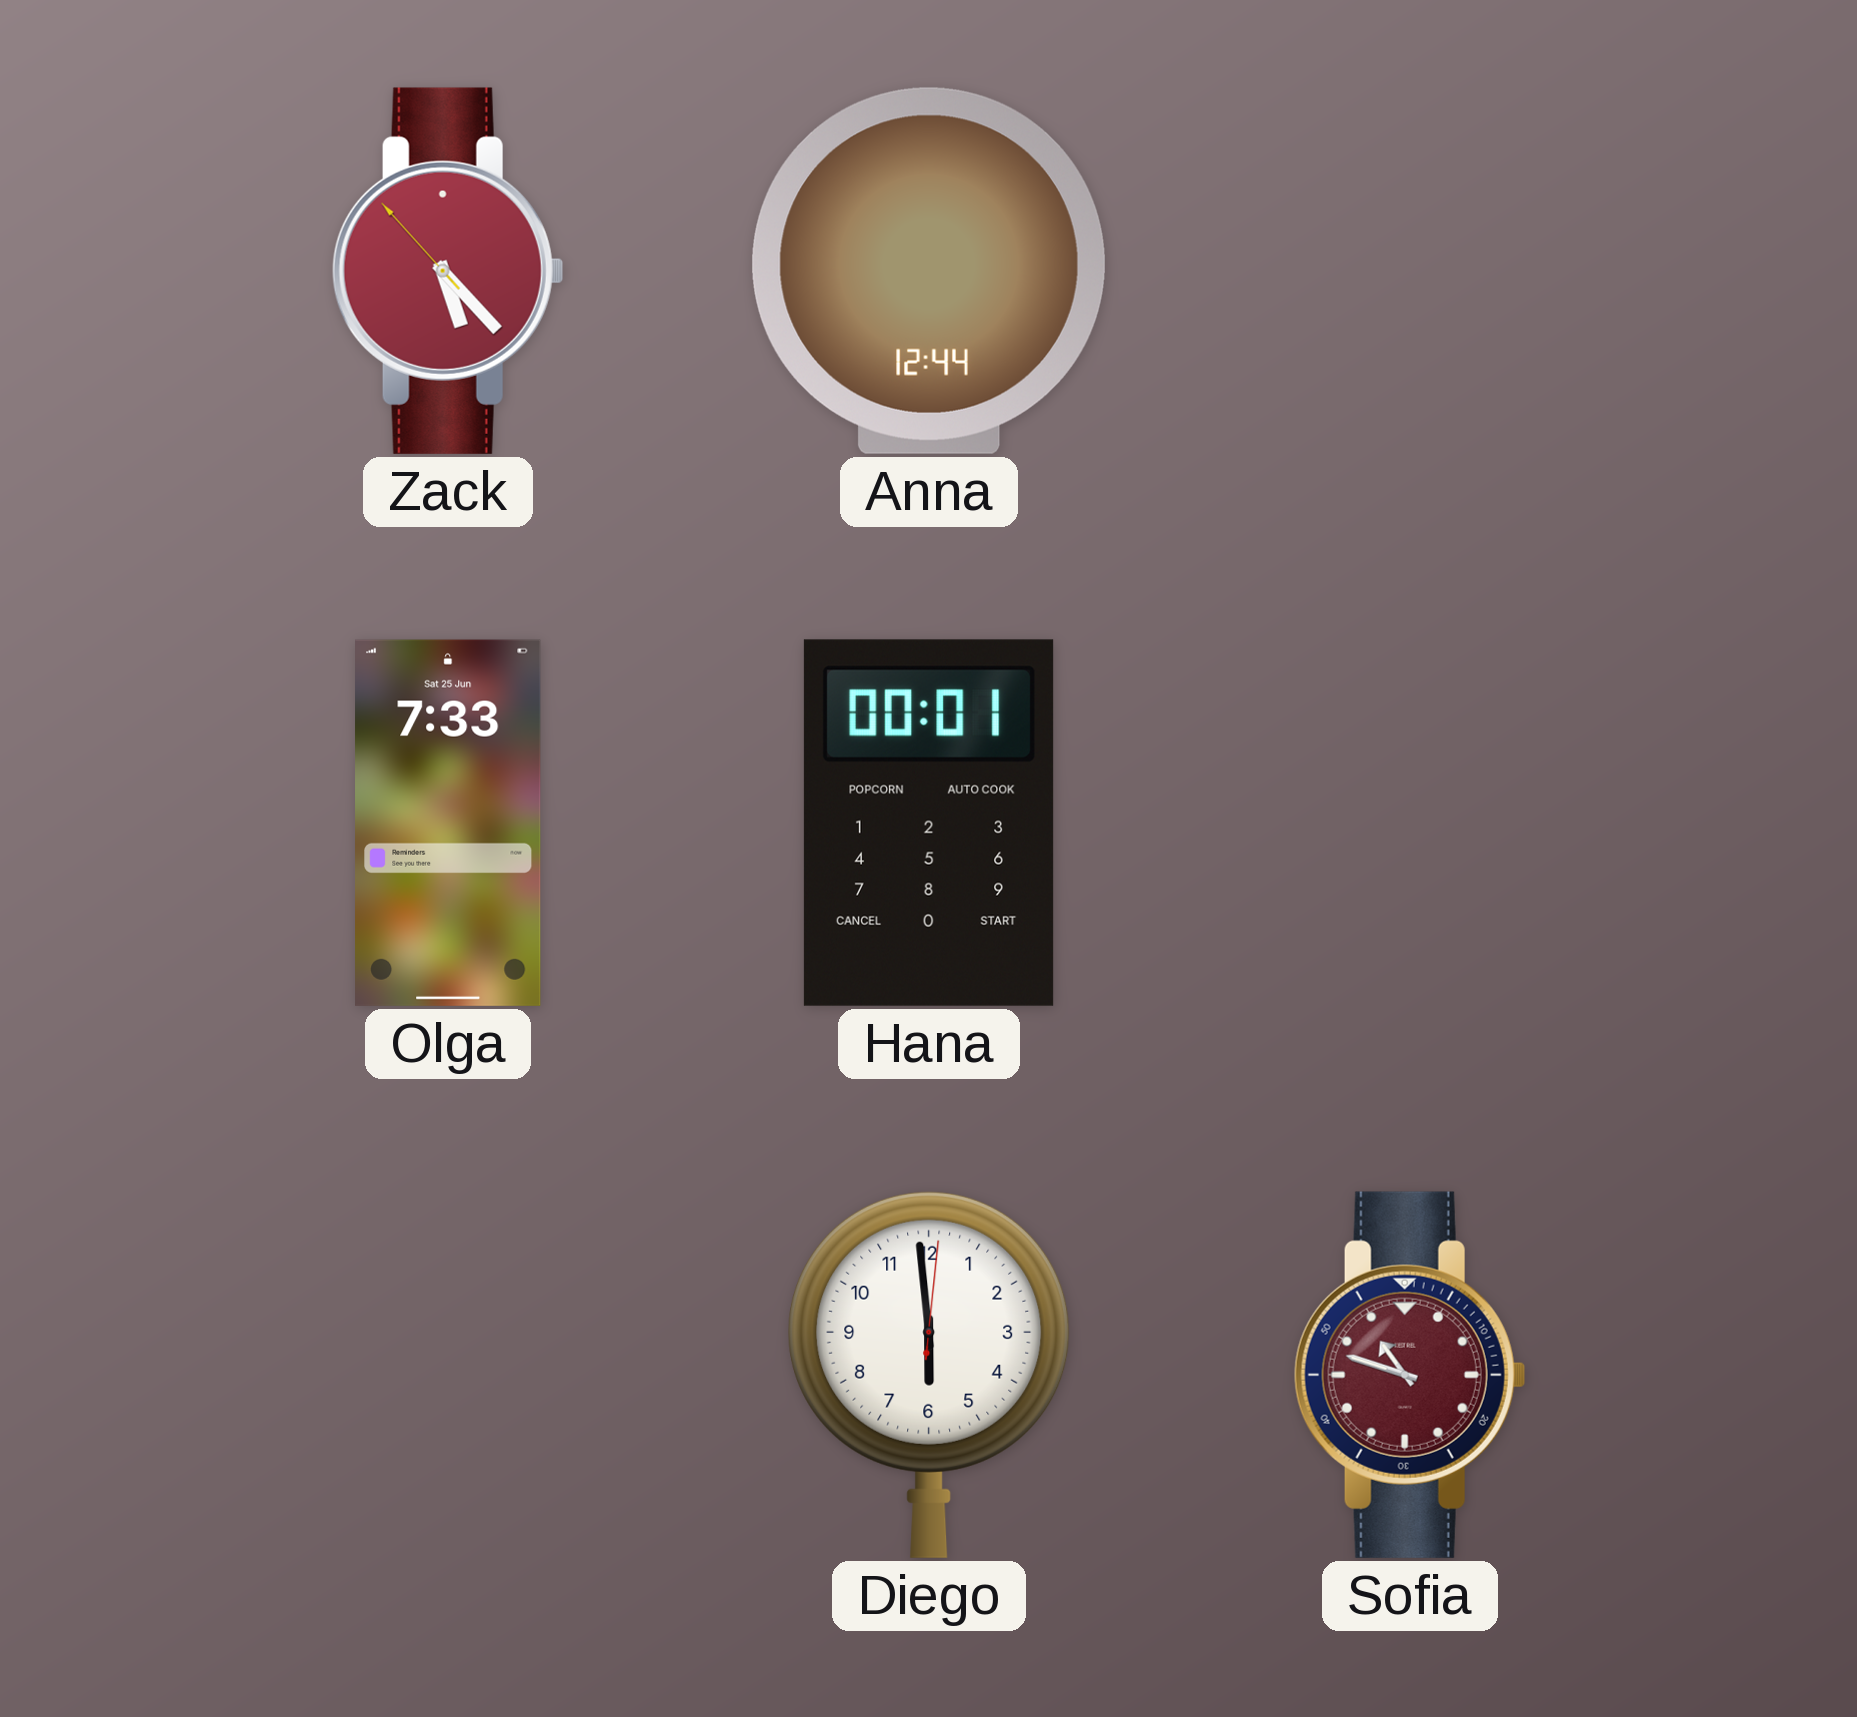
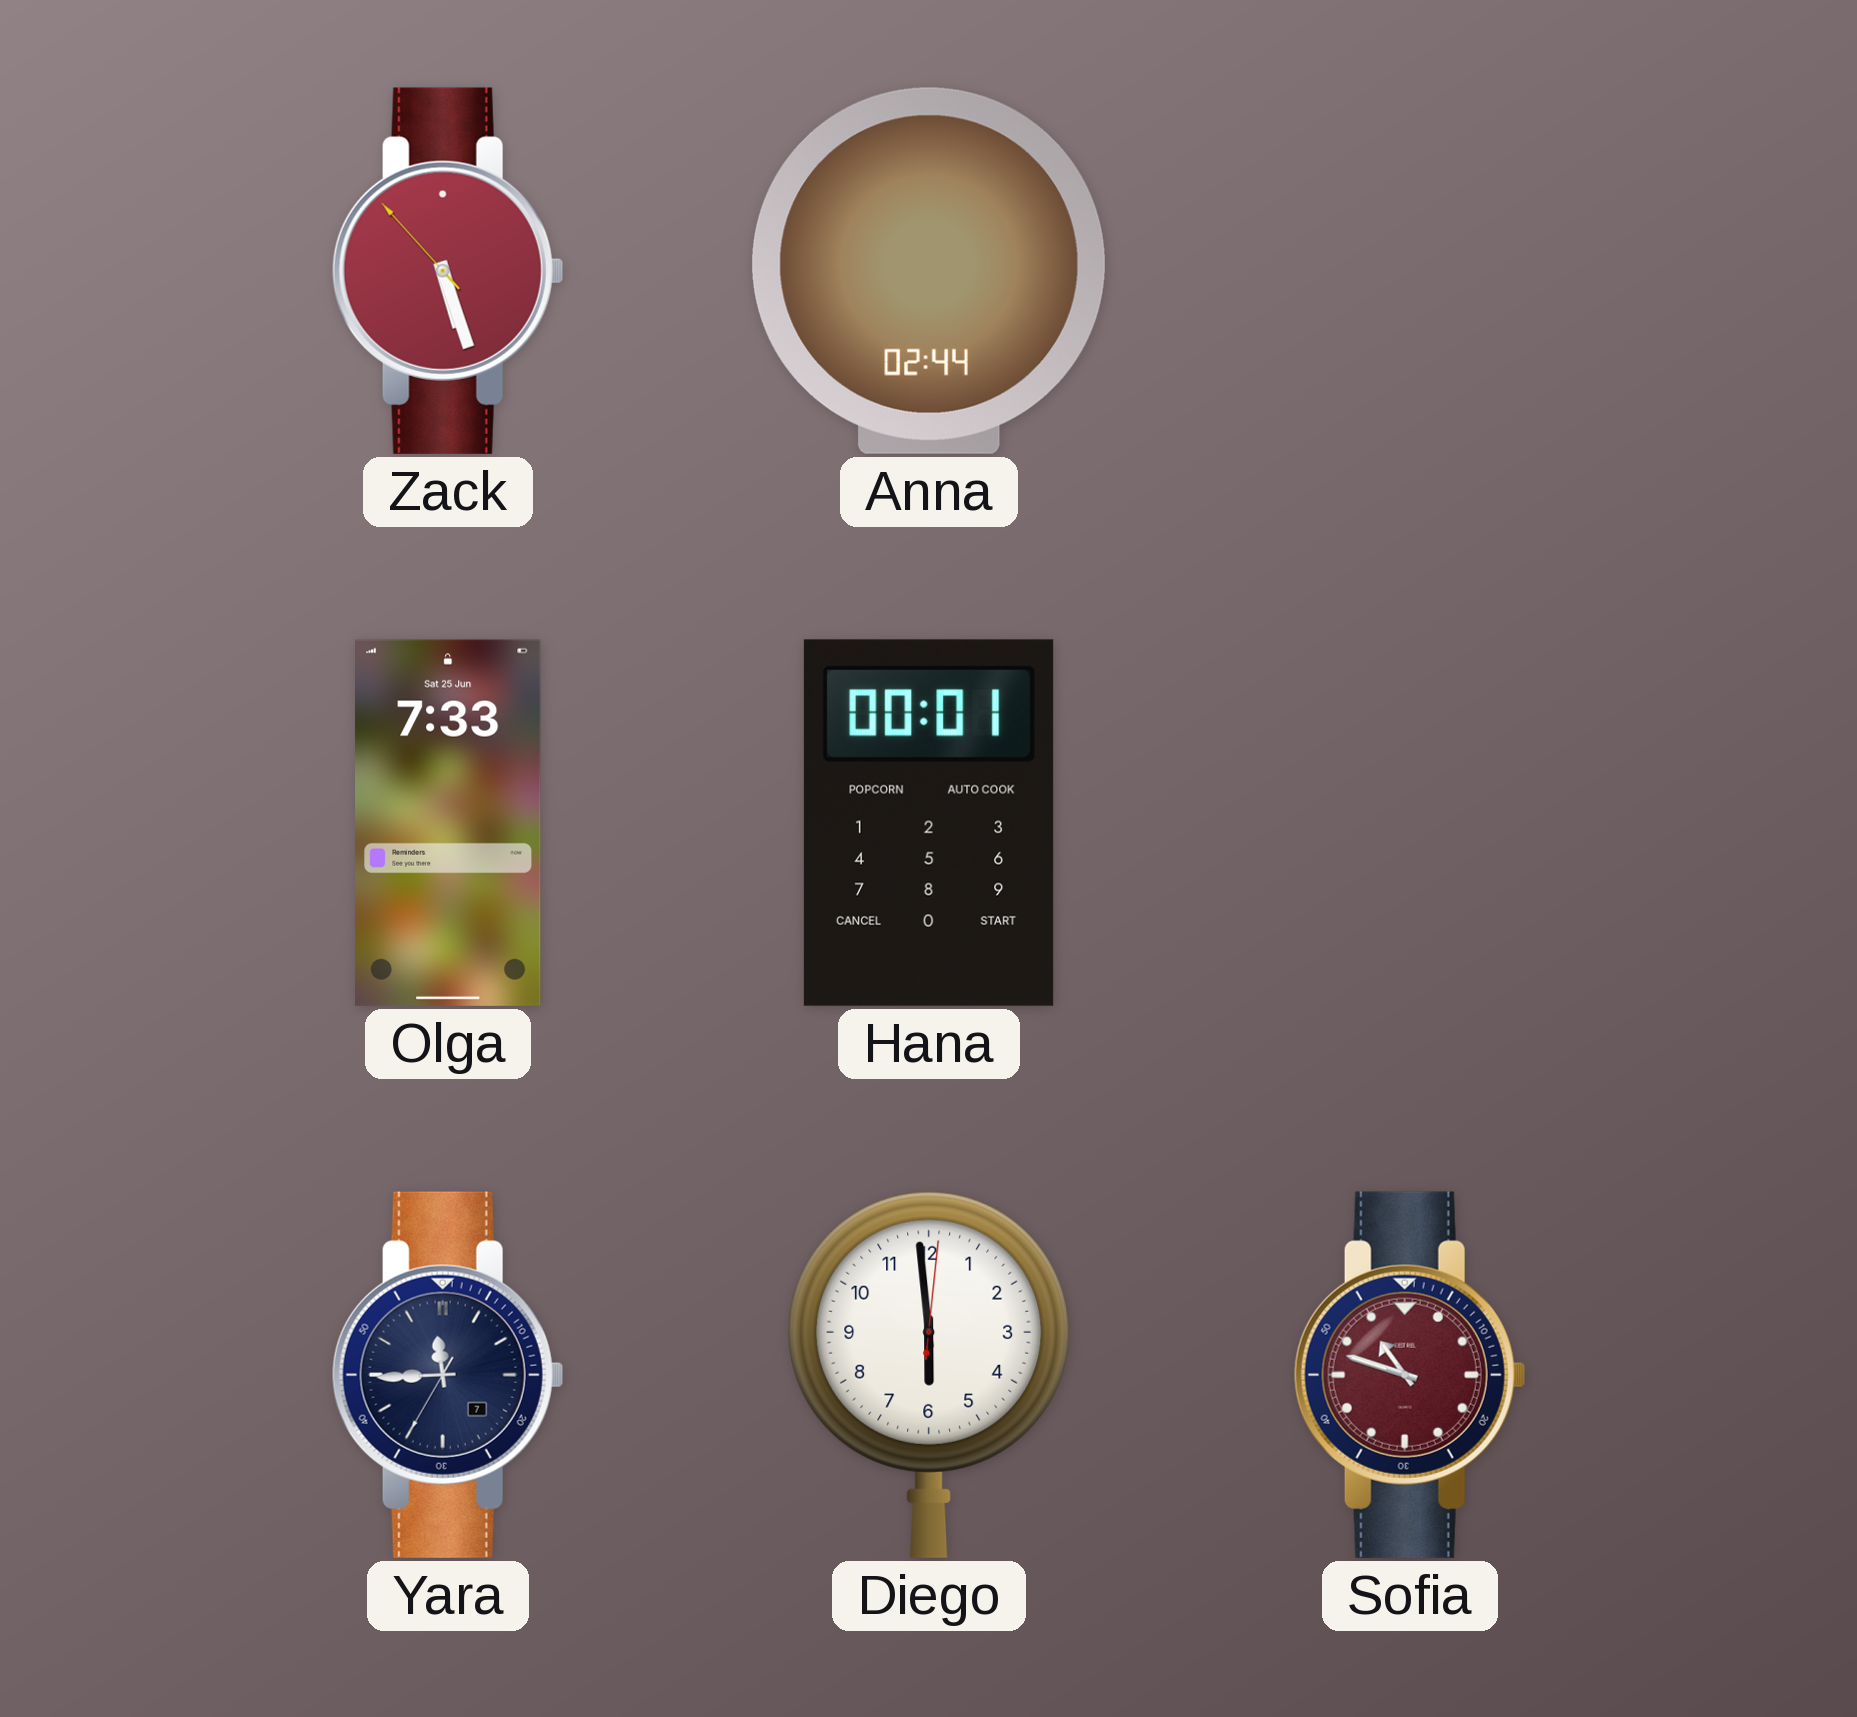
Zack: 5:22 -> 5:26 (448, 271)
Anna: 12:44 -> 02:44 (929, 271)
Yara: none -> 11:44 (448, 1375)
